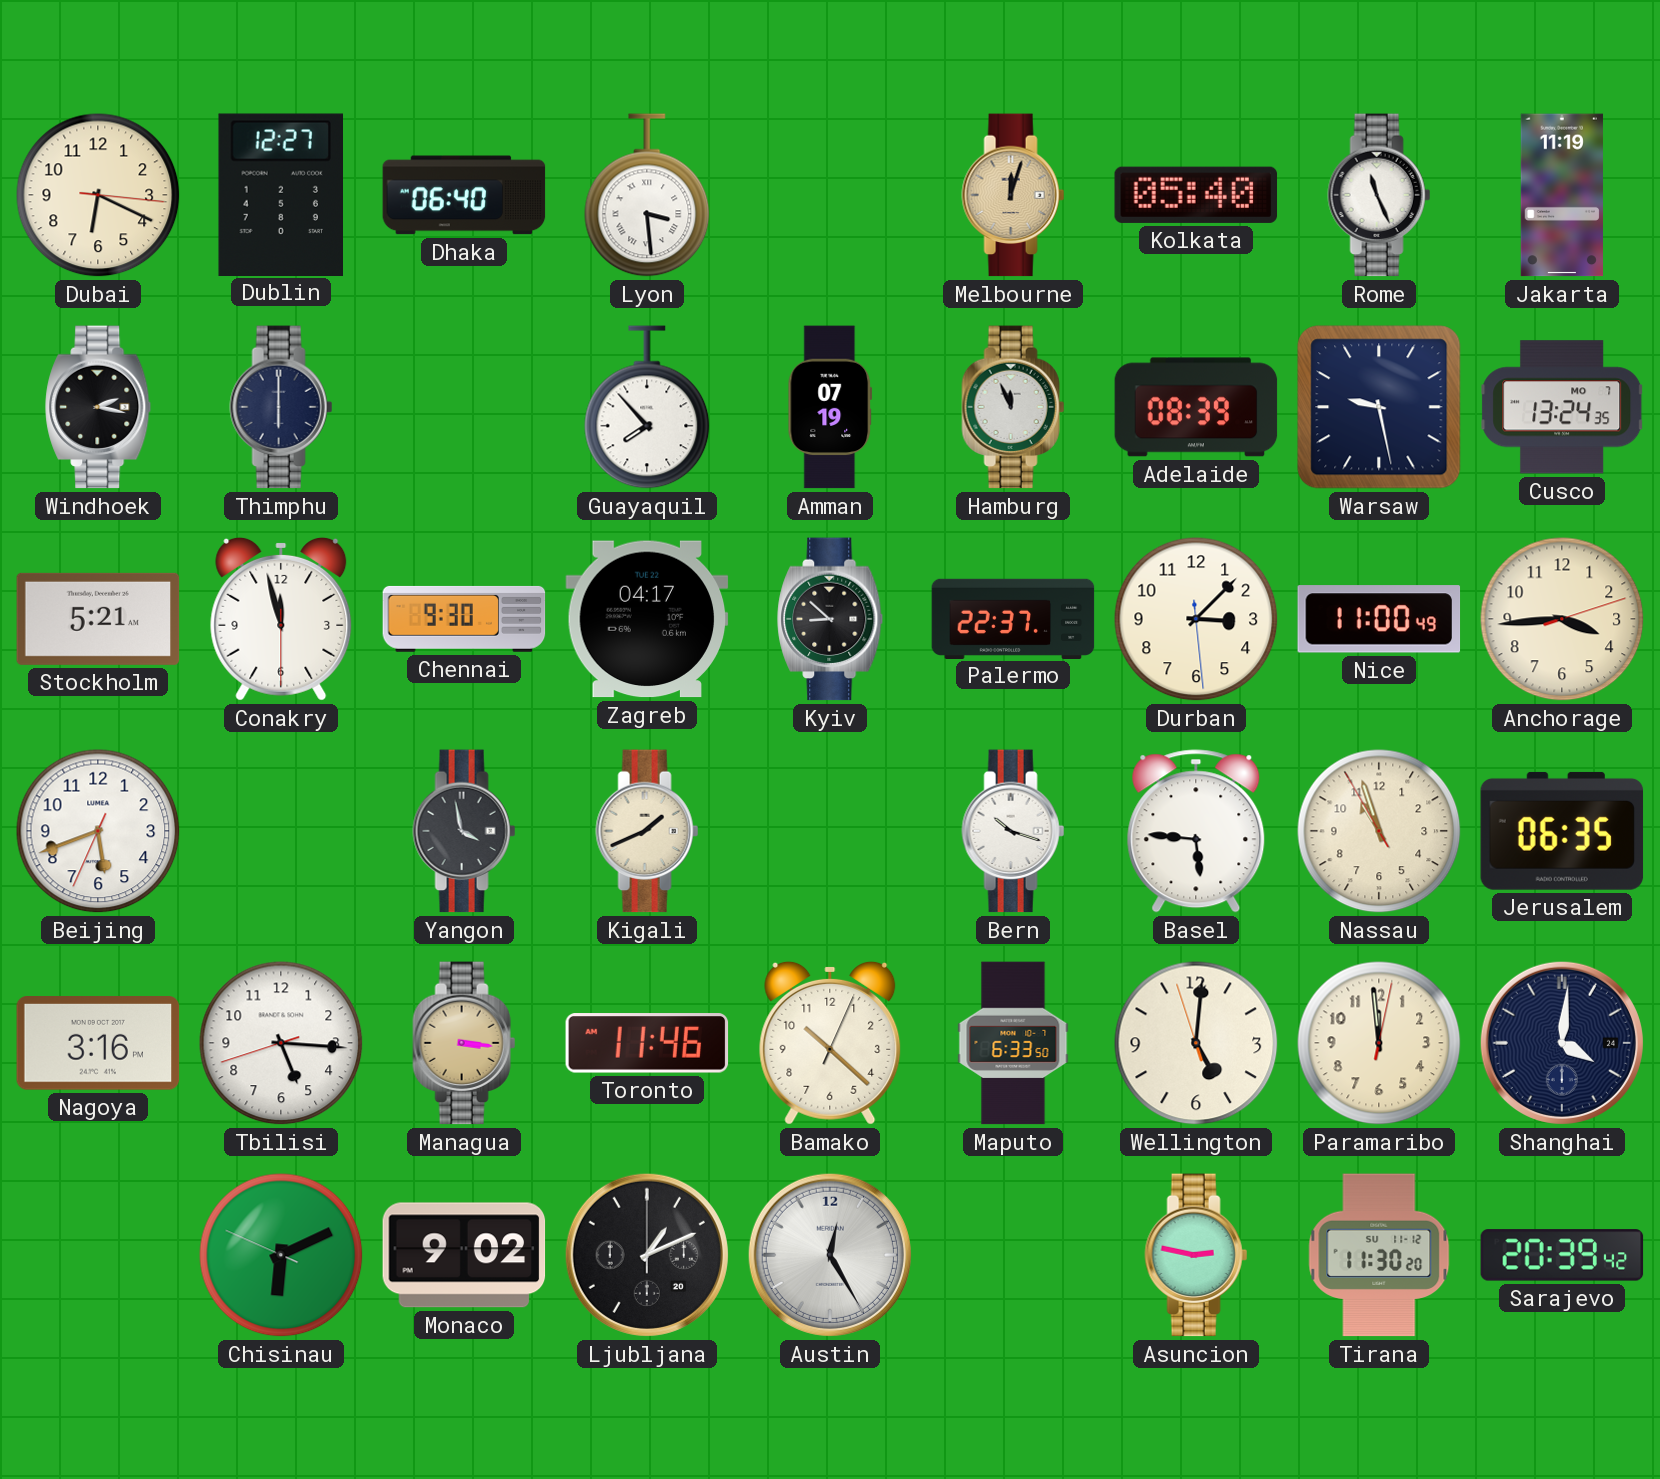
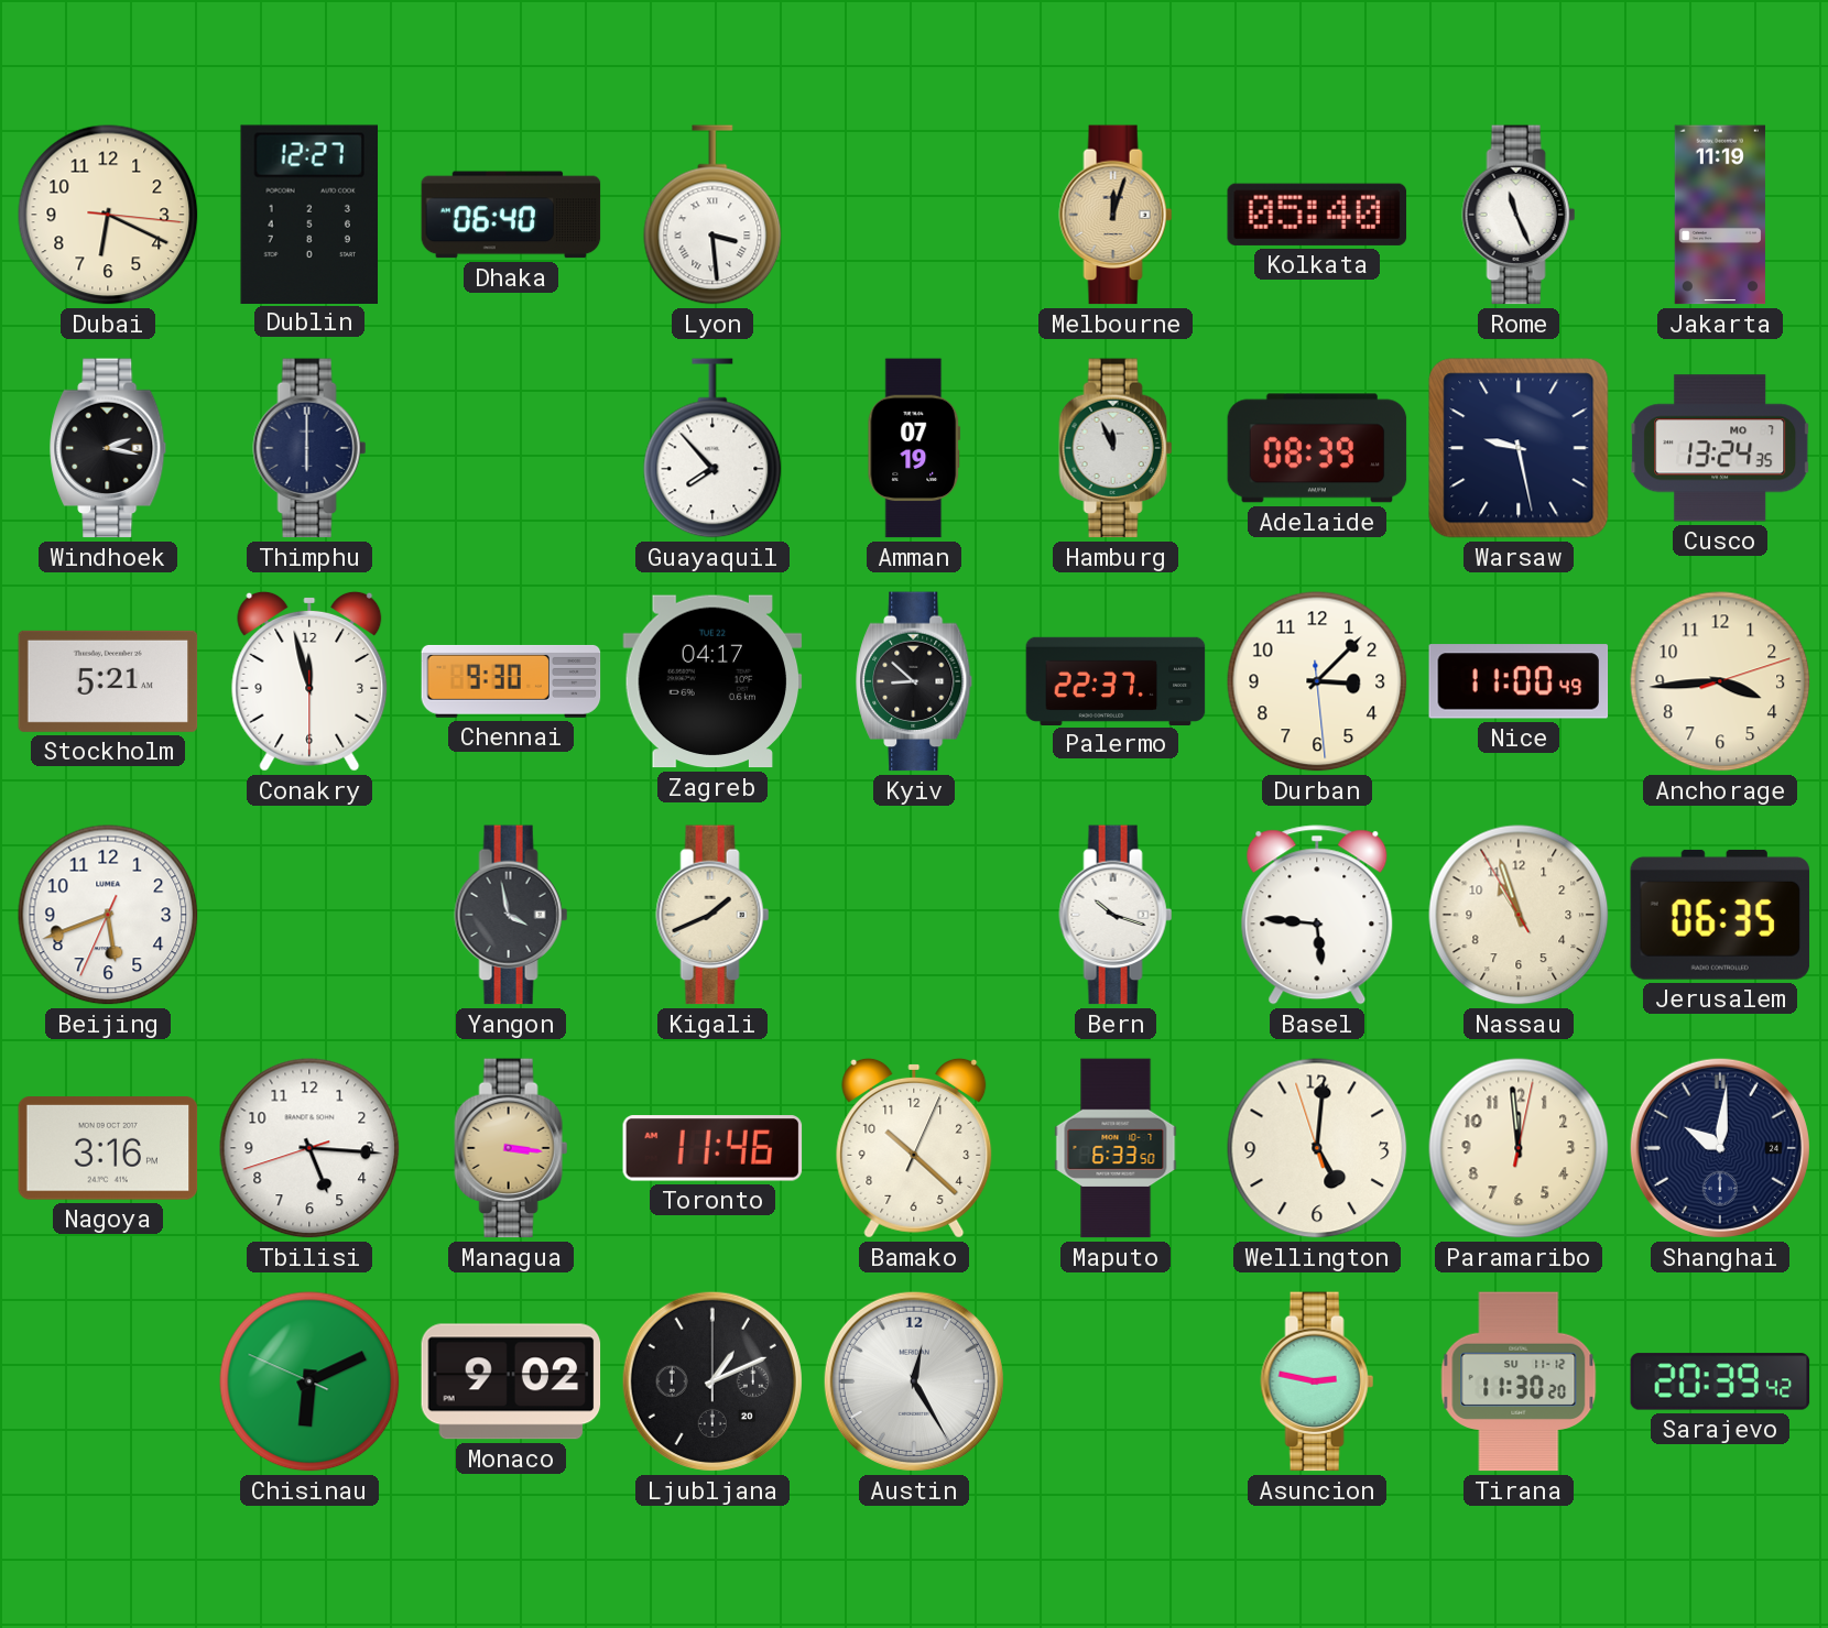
Shanghai: 4:01 -> 10:01 (1720, 1148)
